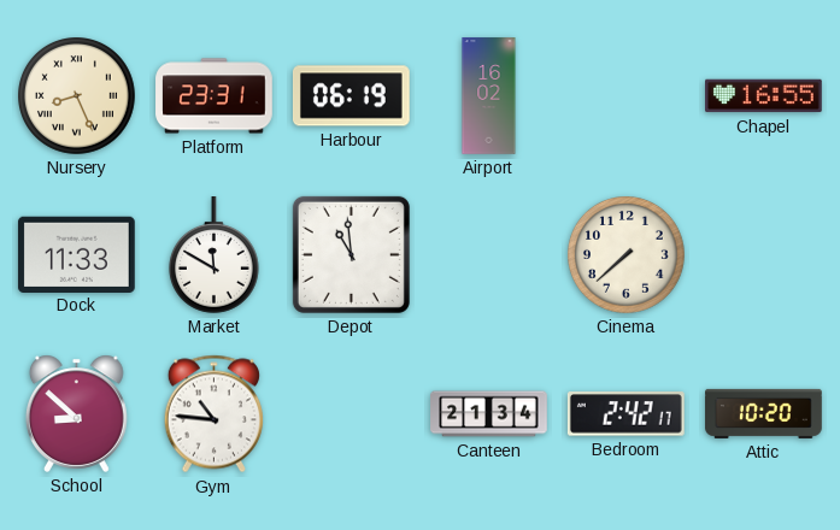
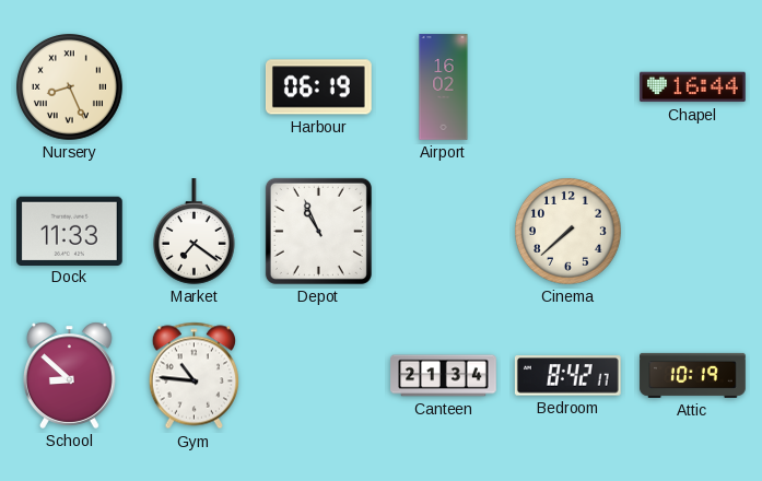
Platform: 23:31 -> none (215, 96)
Chapel: 16:55 -> 16:44 (693, 87)
Market: 11:50 -> 7:21 (194, 232)
Depot: 10:59 -> 10:56 (318, 231)
Bedroom: 2:42 -> 8:42 (567, 376)
Attic: 10:20 -> 10:19 (693, 375)
